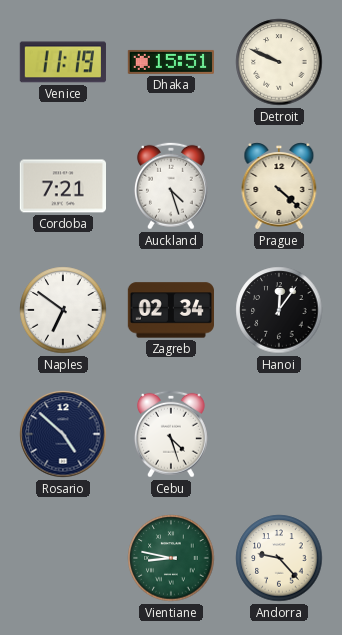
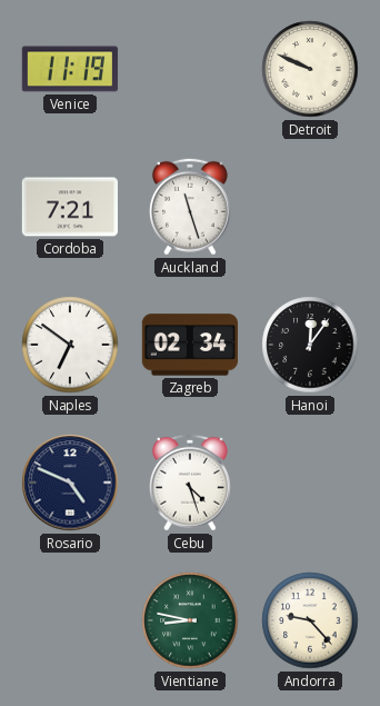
Dhaka: 15:51 -> none (170, 62)
Auckland: 4:27 -> 11:27 (190, 207)
Prague: 4:22 -> none (279, 186)
Rosario: 4:52 -> 4:49 (70, 483)
